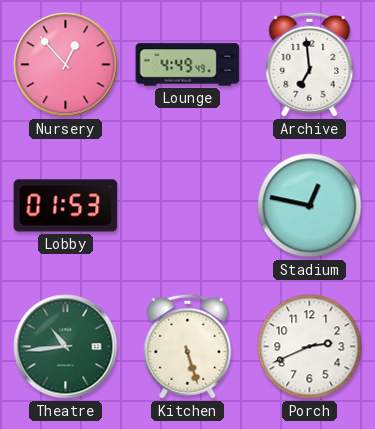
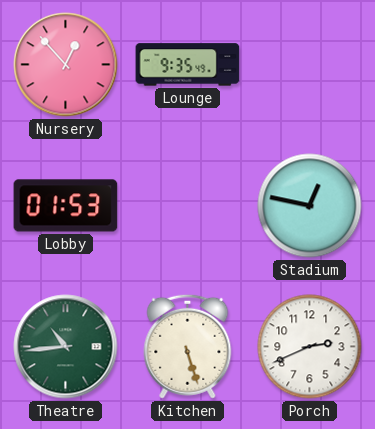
Lounge: 4:49 -> 9:35 (188, 65)
Archive: 6:59 -> none (310, 64)
